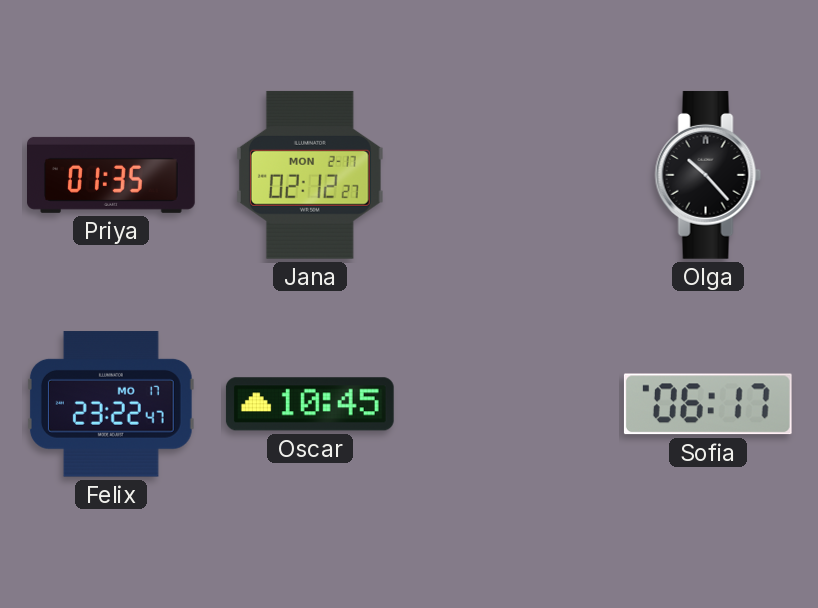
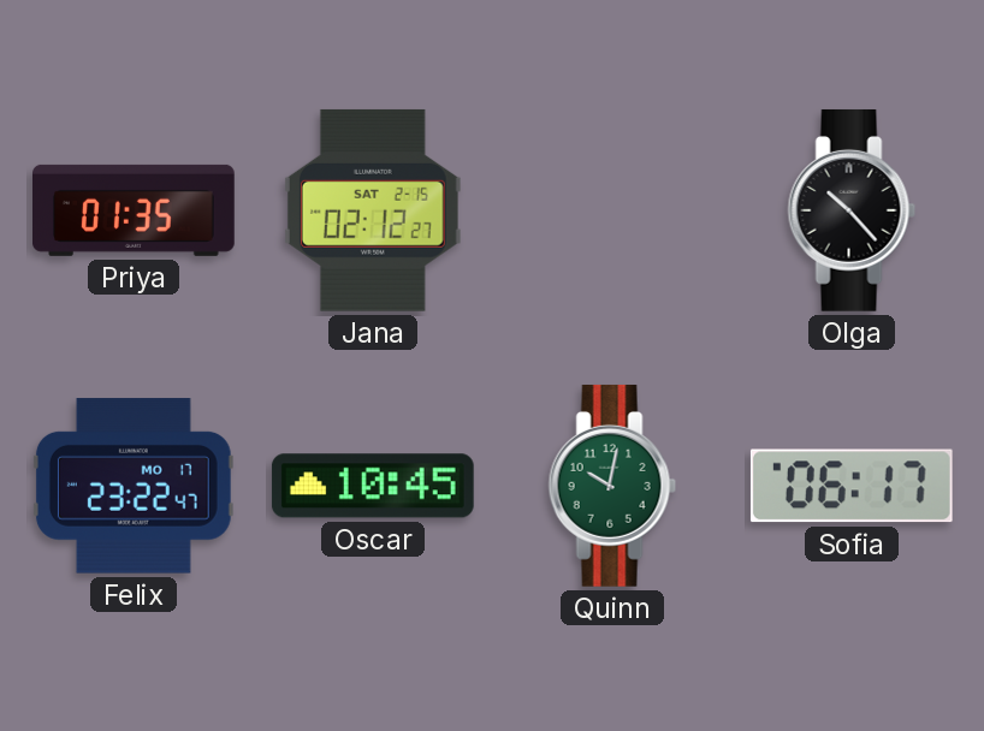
Jana date: MON 2-17 -> SAT 2-15 (373, 210)
Quinn: none -> 10:02 (612, 486)
